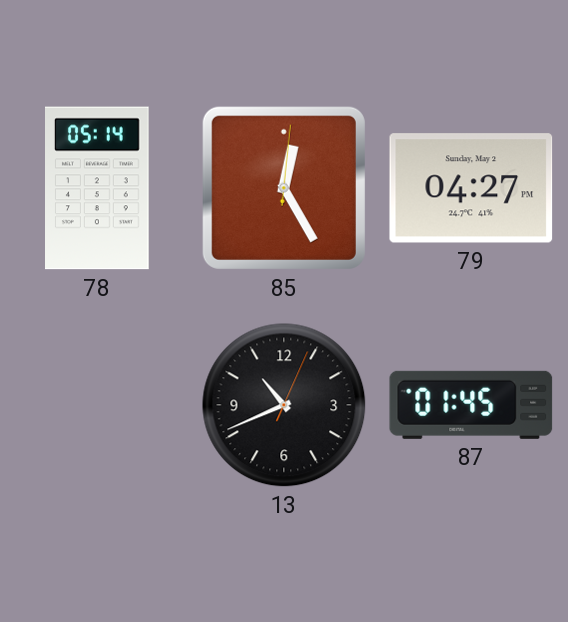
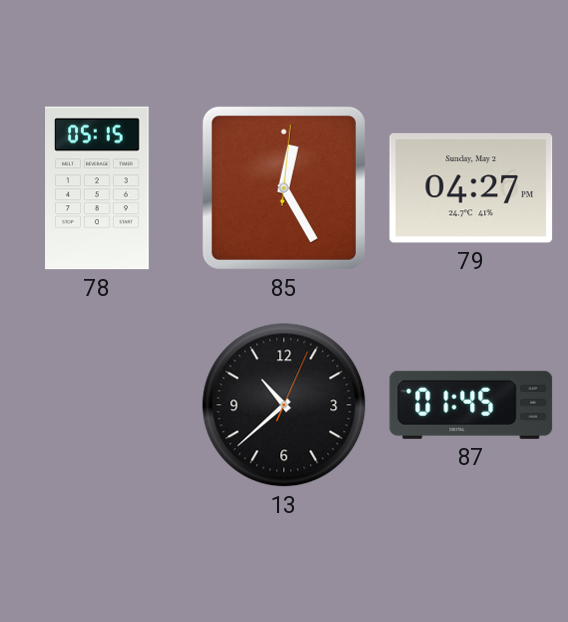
78: 05:14 -> 05:15 (98, 188)
13: 10:41 -> 10:38 (284, 405)
